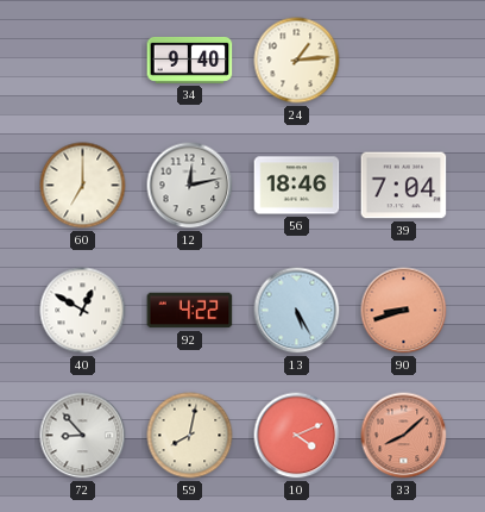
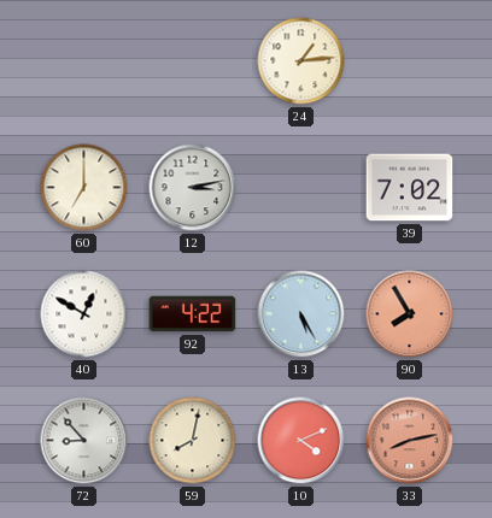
34: 9:40 -> none (190, 60)
12: 12:13 -> 3:13 (193, 188)
56: 18:46 -> none (297, 186)
39: 7:04 -> 7:02 (410, 188)
90: 8:42 -> 7:55 (410, 314)
33: 8:08 -> 8:13 (410, 441)
